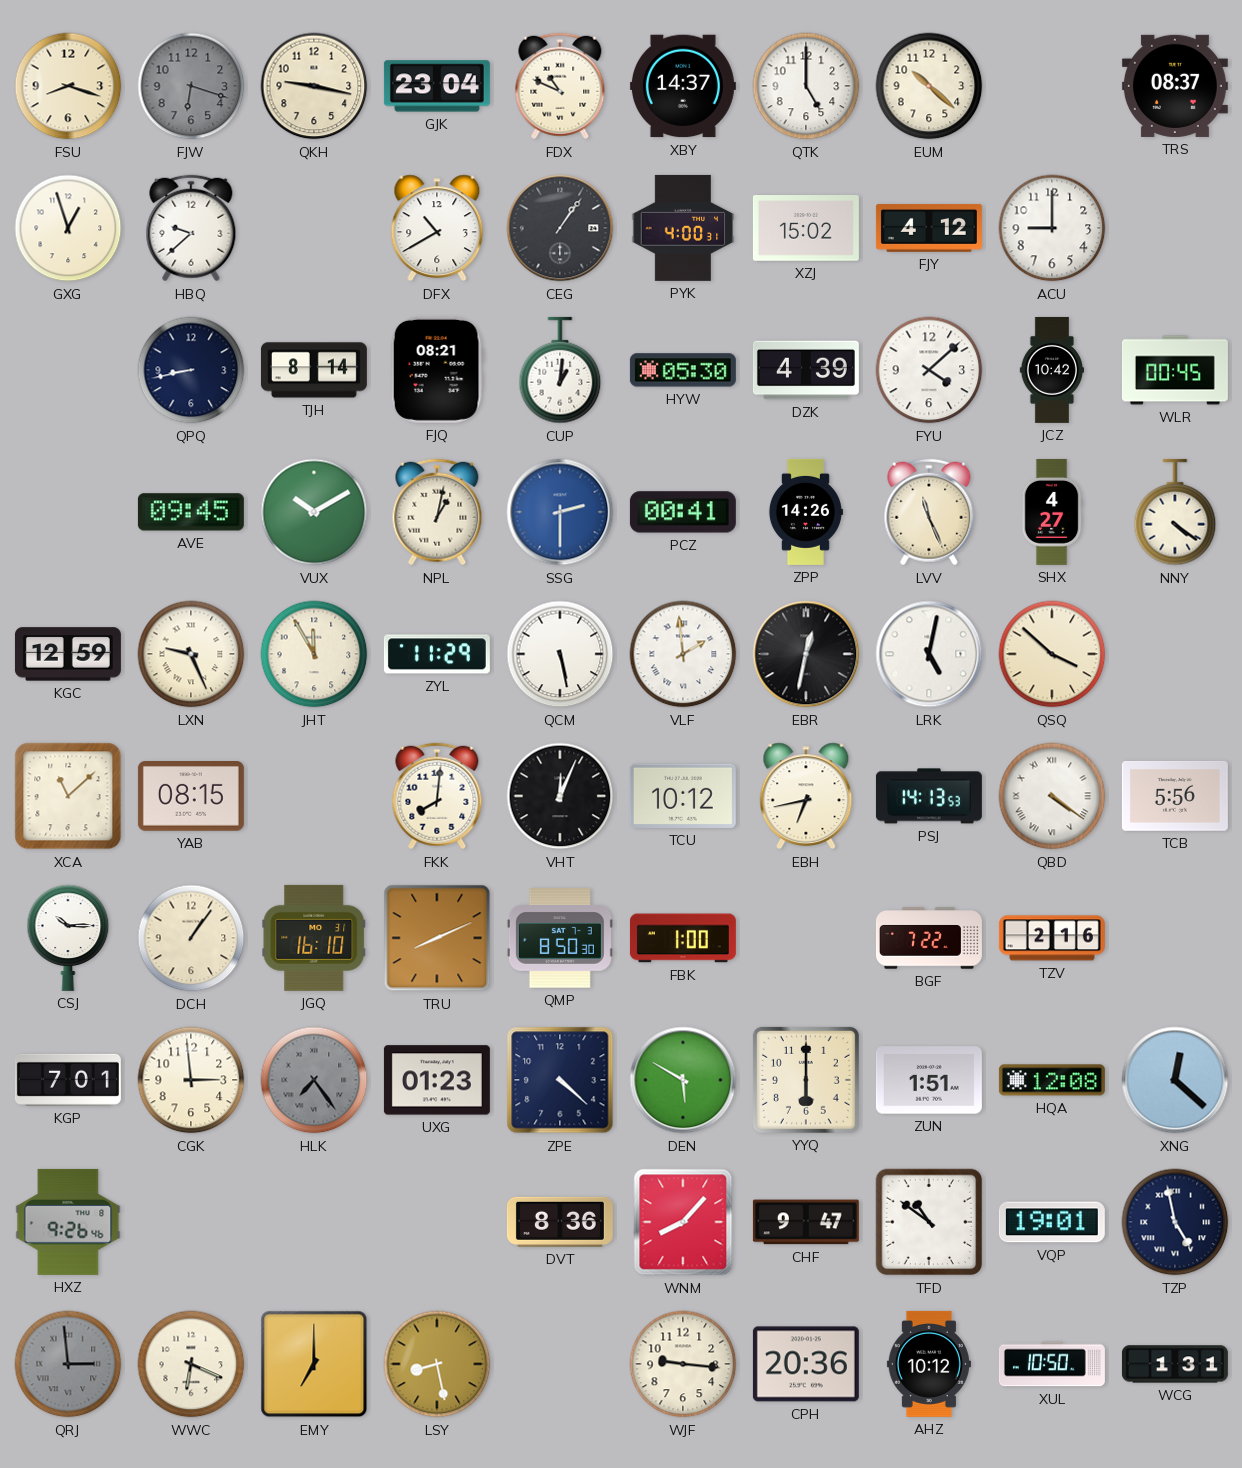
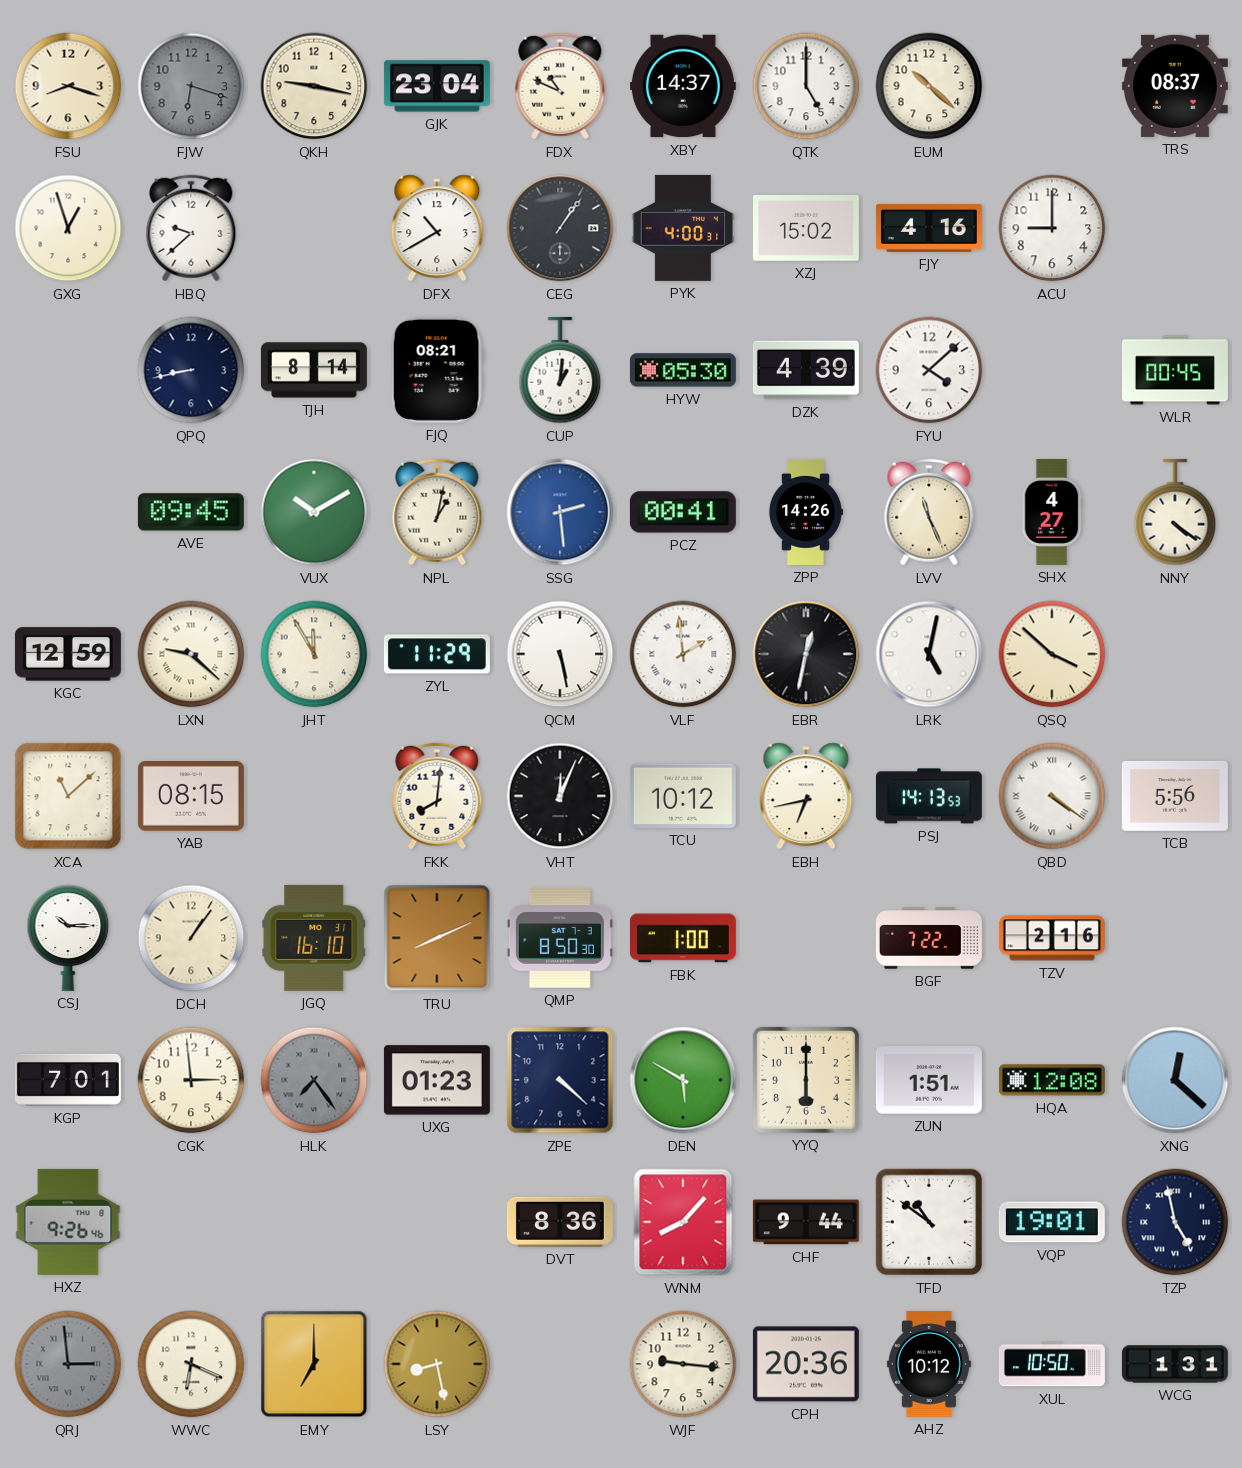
FJY: 4:12 -> 4:16 (929, 228)
JCZ: 10:42 -> none (1051, 370)
SSG: 2:30 -> 2:29 (560, 512)
LXN: 9:26 -> 9:22 (191, 654)
CHF: 9:47 -> 9:44 (806, 1222)
